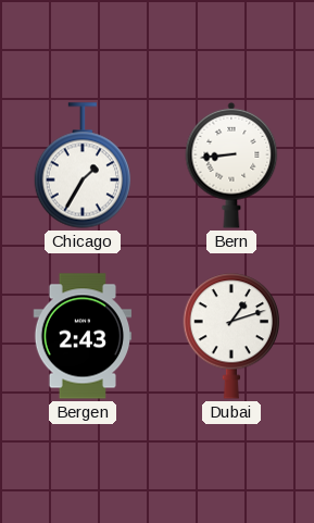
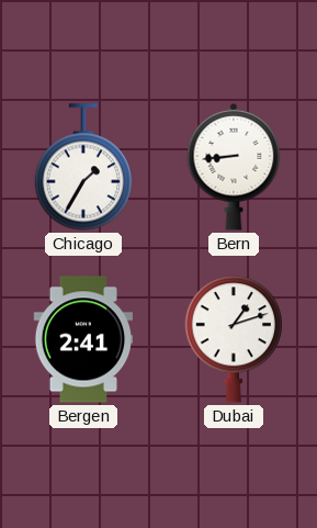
Bergen: 2:43 -> 2:41 (83, 339)
